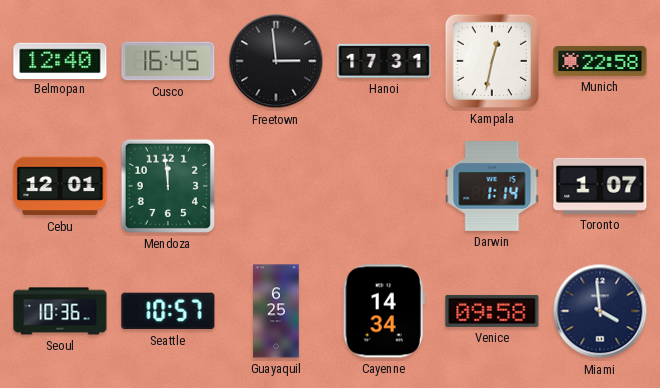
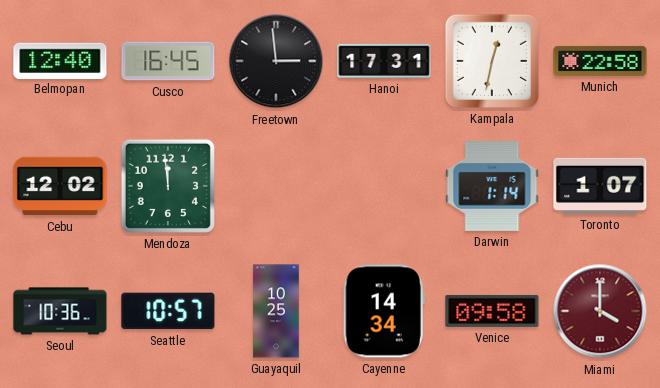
Cebu: 12:01 -> 12:02 (60, 186)
Guayaquil: 6:25 -> 10:25 (276, 311)
Miami: 3:59 -> 4:00 (600, 311)
Miami dial: navy -> burgundy (600, 311)
